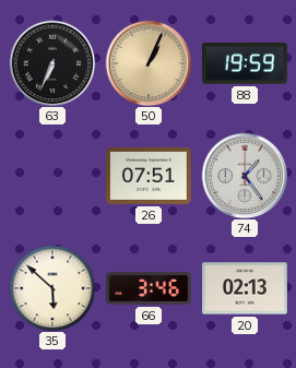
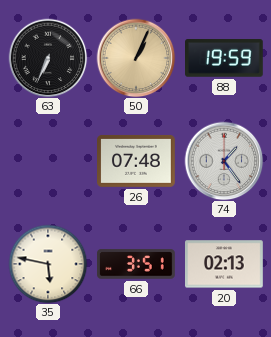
26: 07:51 -> 07:48 (137, 161)
35: 5:52 -> 5:47 (48, 264)
66: 3:46 -> 3:51 (137, 264)
